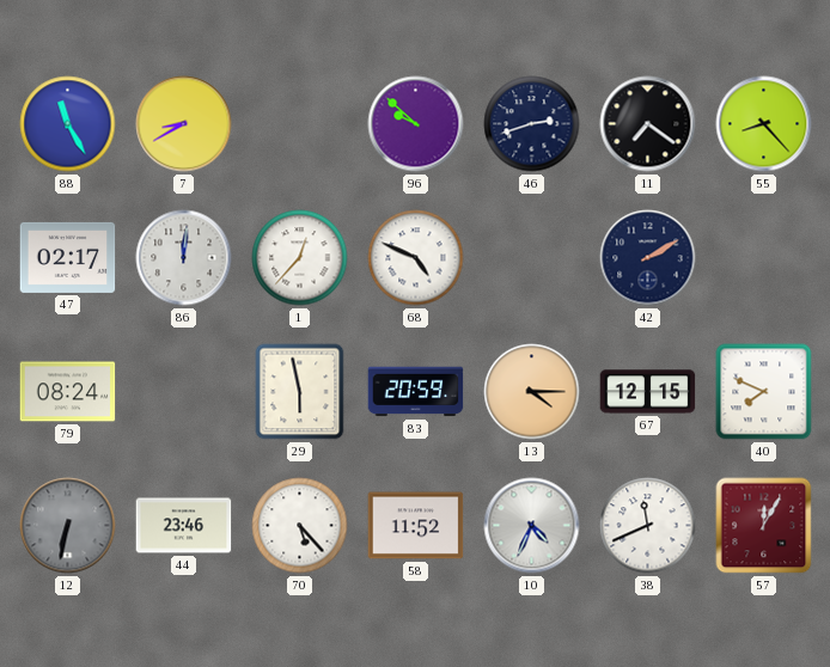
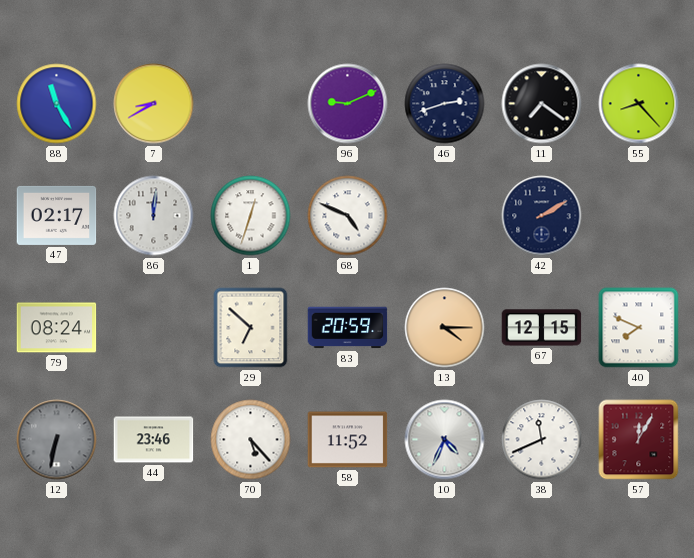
96: 9:52 -> 9:11 (348, 104)
1: 12:37 -> 12:33 (251, 216)
29: 5:58 -> 6:52 (251, 328)
